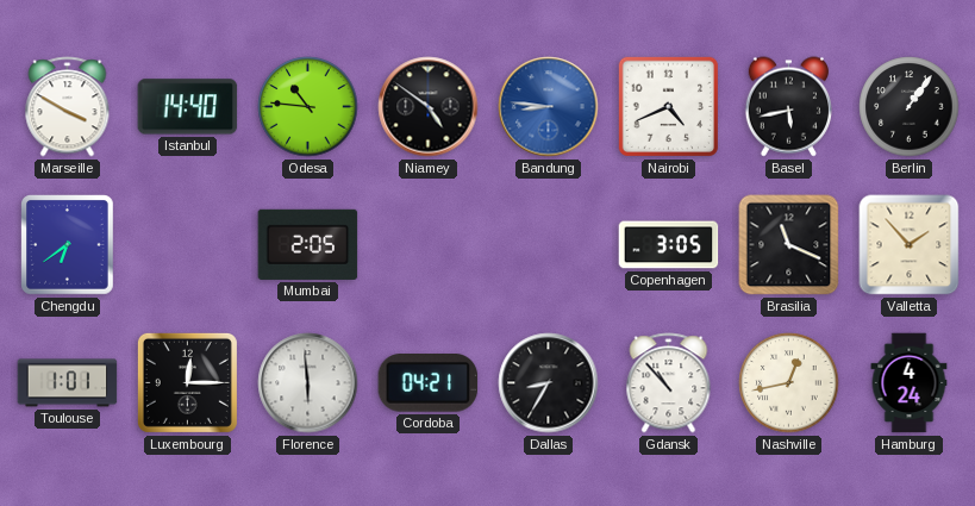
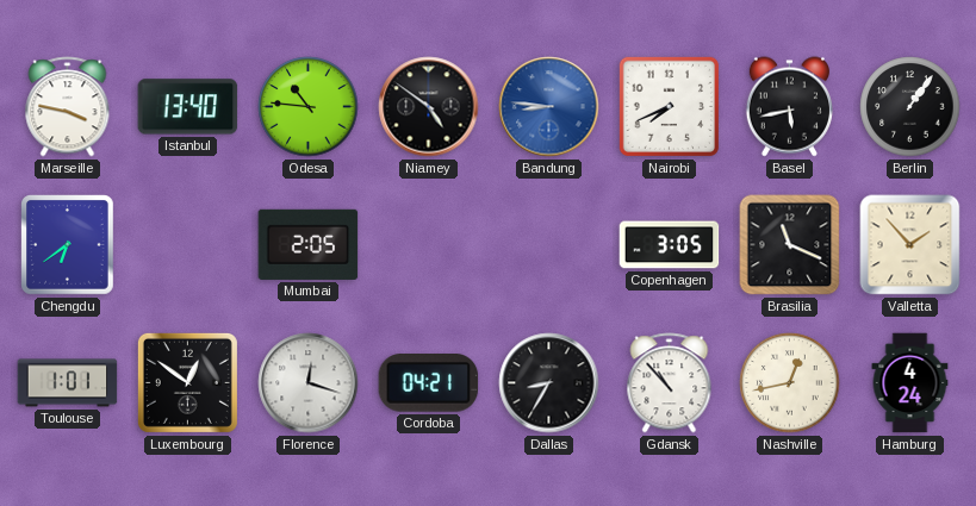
Marseille: 3:50 -> 3:47 (68, 107)
Istanbul: 14:40 -> 13:40 (188, 107)
Nairobi: 4:41 -> 7:41 (669, 106)
Luxembourg: 12:15 -> 12:51 (187, 382)
Florence: 5:59 -> 12:18 (309, 383)
